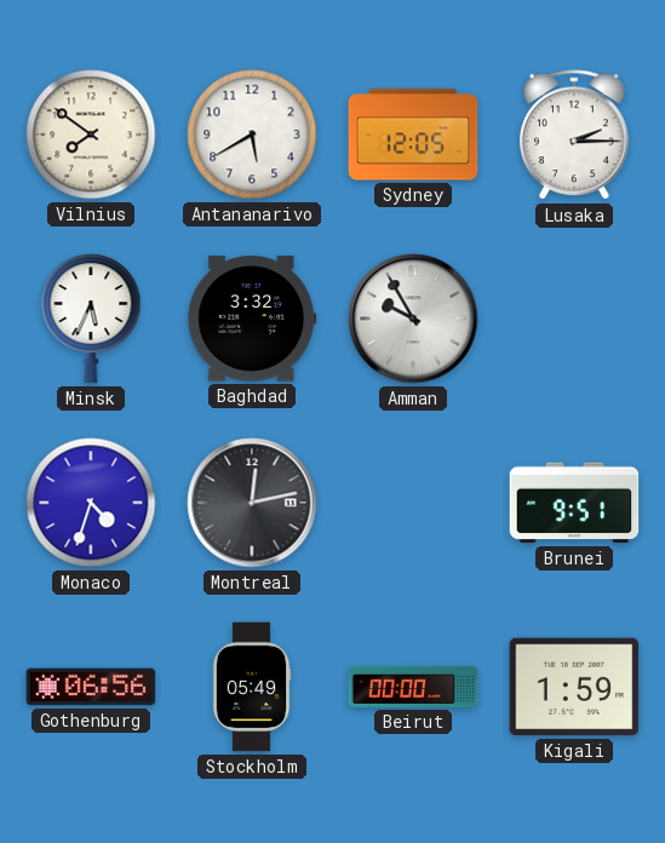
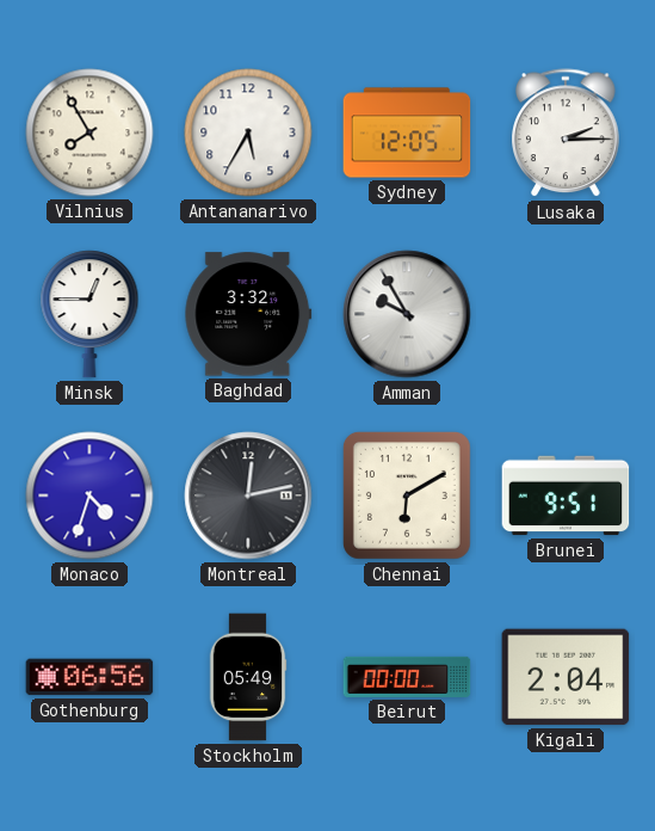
Vilnius: 7:51 -> 7:55 (89, 133)
Antananarivo: 5:40 -> 5:35 (248, 133)
Minsk: 5:34 -> 12:45 (89, 314)
Chennai: none -> 6:10 (407, 495)
Kigali: 1:59 -> 2:04 (566, 677)
